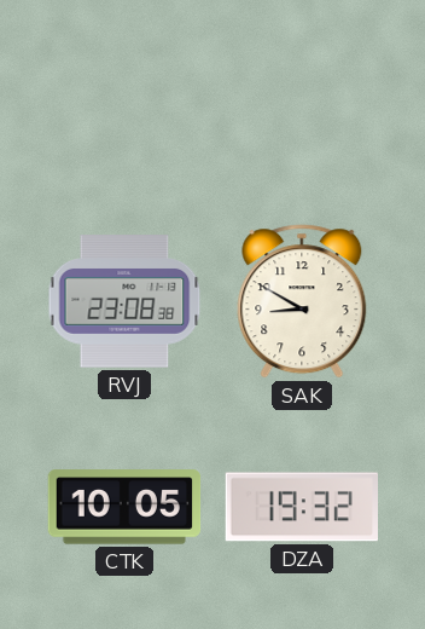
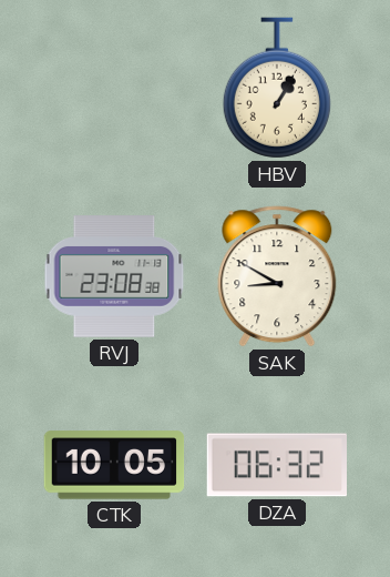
HBV: none -> 1:05 (277, 88)
DZA: 19:32 -> 06:32 (276, 465)
